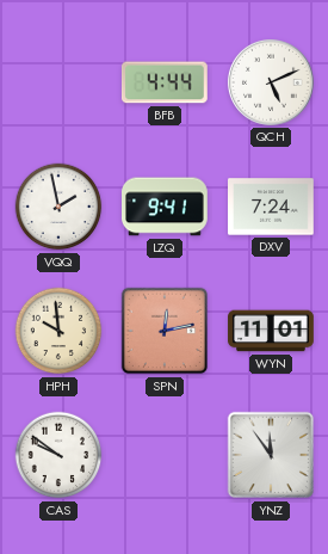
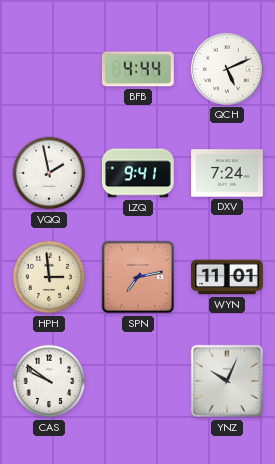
HPH: 9:59 -> 2:59 (49, 277)
SPN: 12:13 -> 7:13 (138, 277)
YNZ: 11:54 -> 10:04 (227, 381)
